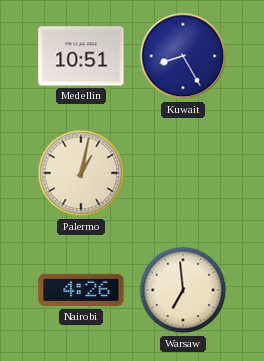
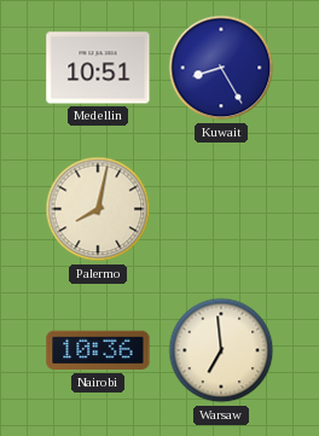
Palermo: 1:02 -> 8:02 (98, 209)
Nairobi: 4:26 -> 10:36 (98, 350)
